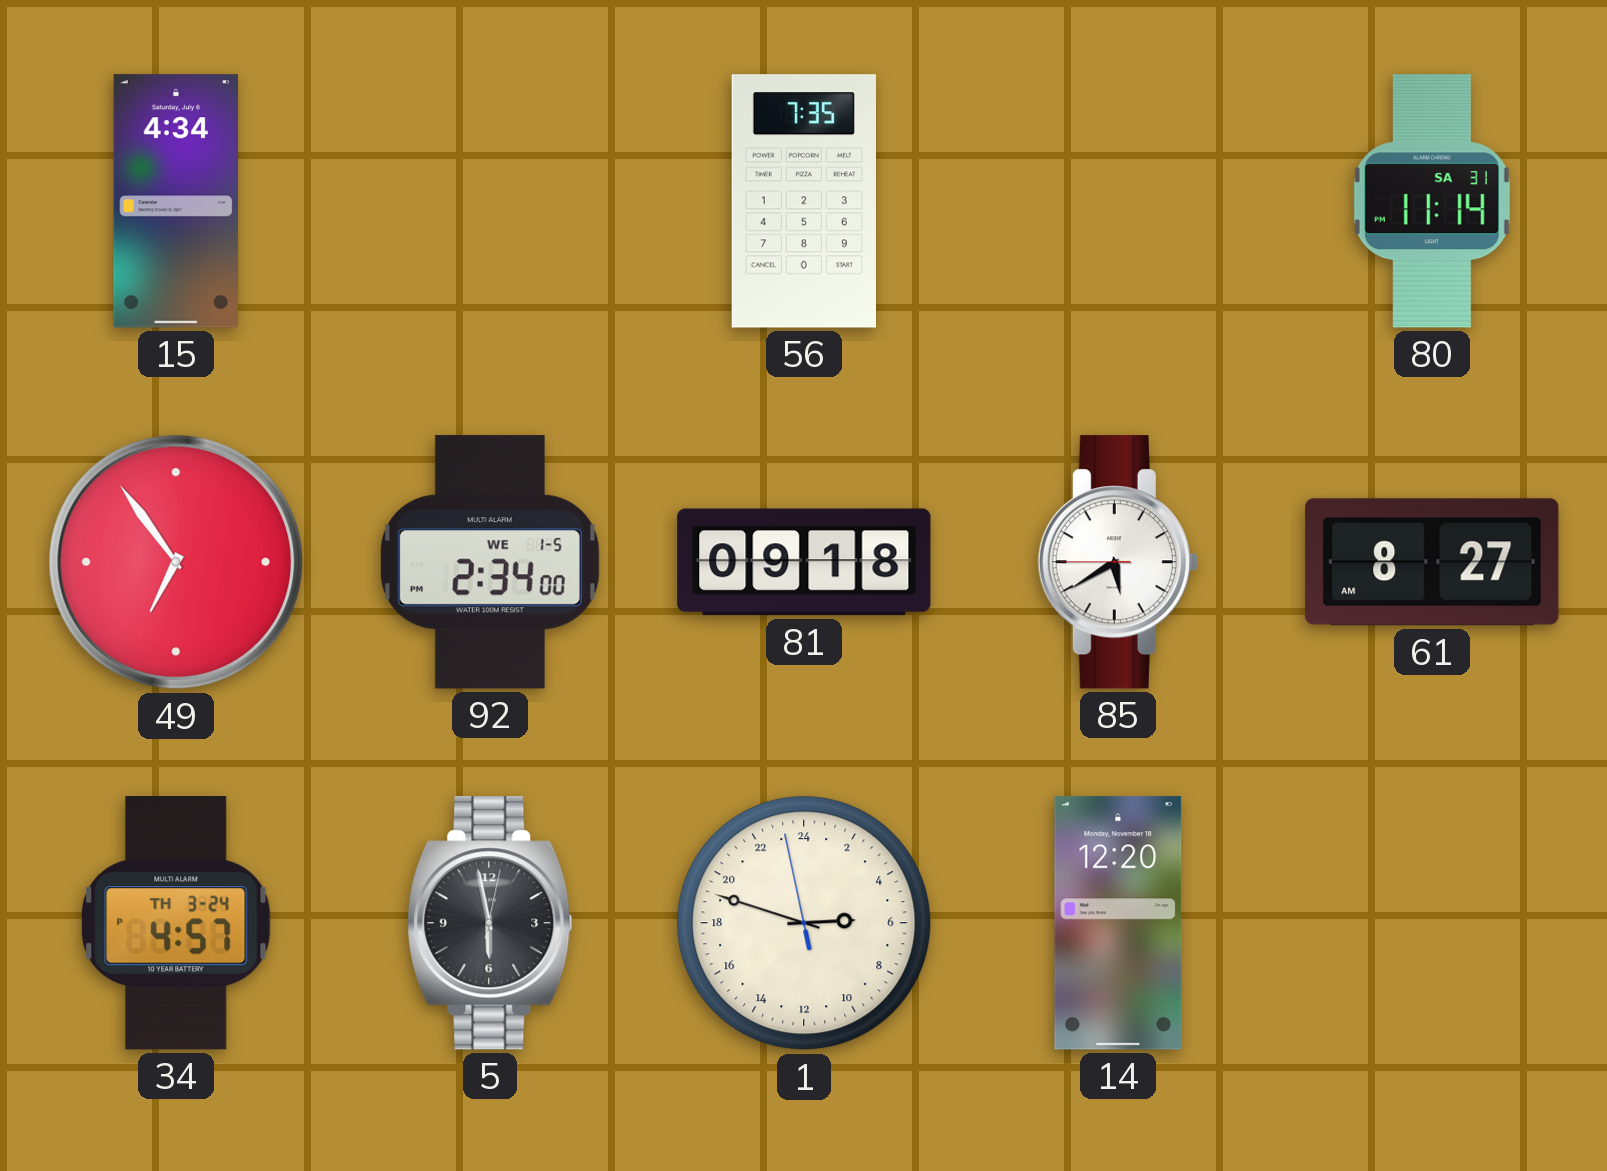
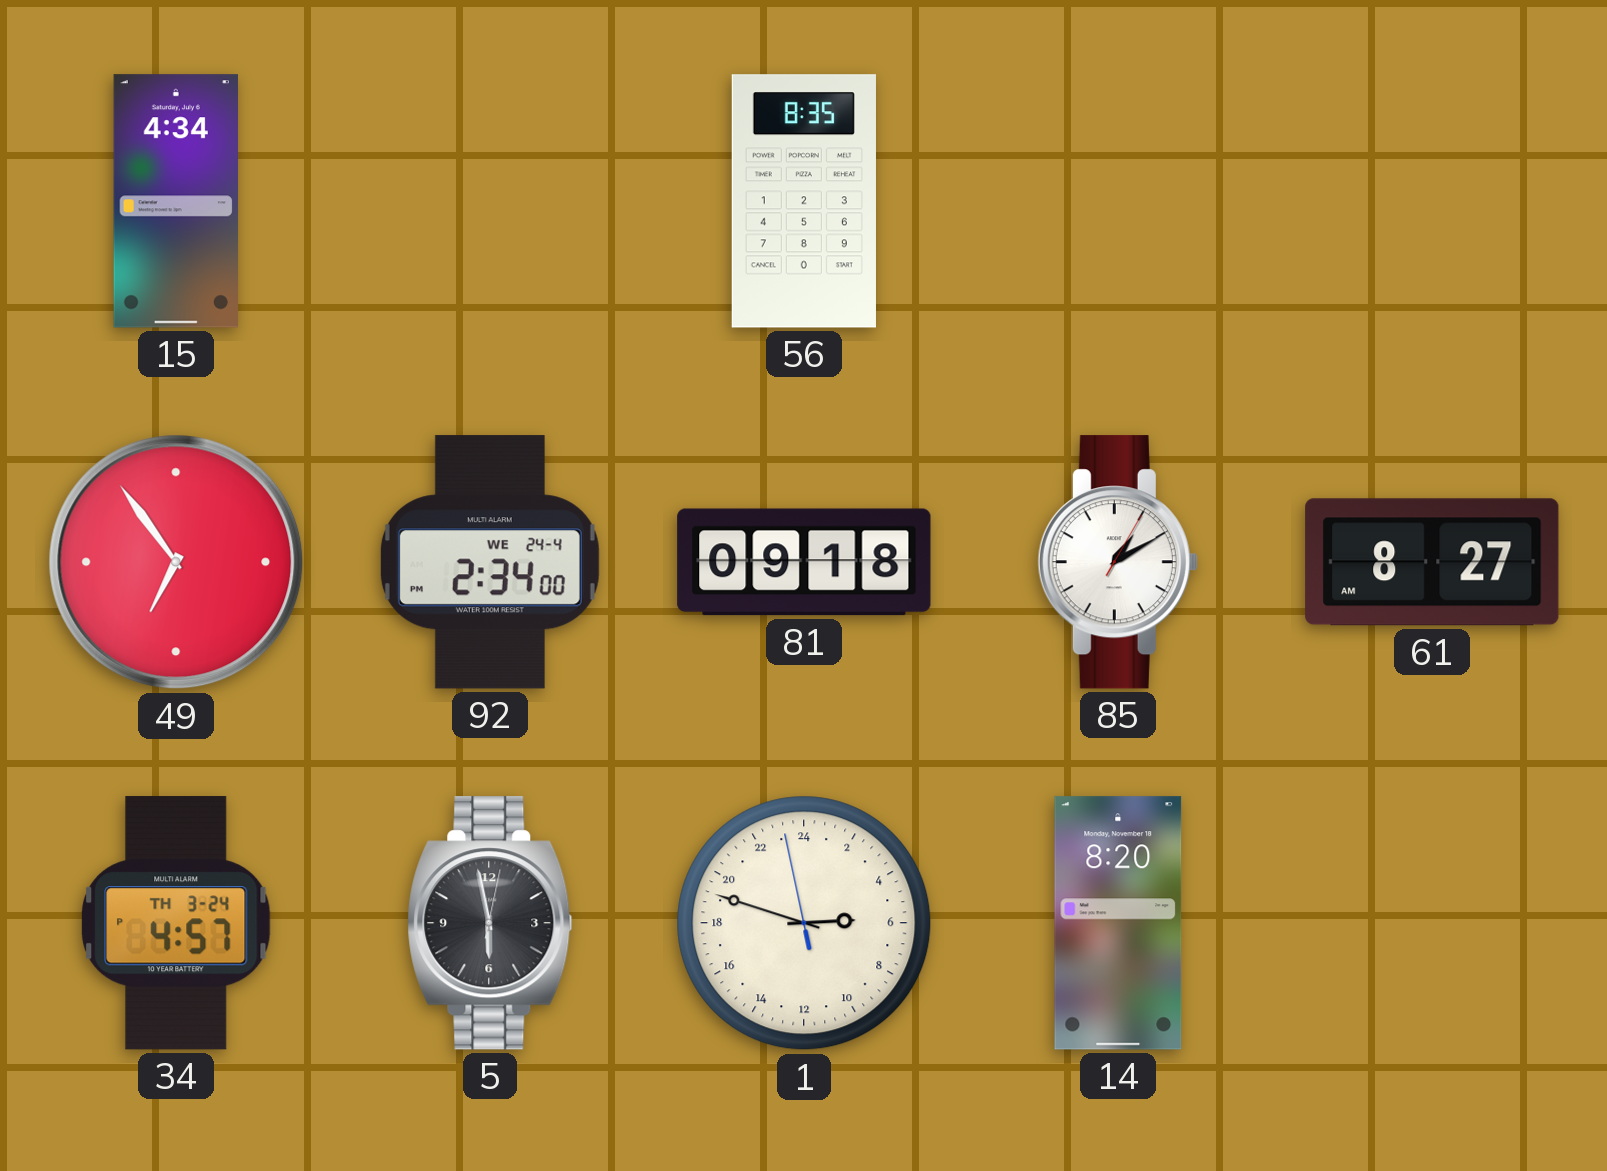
56: 7:35 -> 8:35 (804, 201)
80: 11:14 -> none (1432, 201)
92 date: WE 1-5 -> WE 24-4 (490, 562)
85: 5:39 -> 1:10 (1118, 562)
14: 12:20 -> 8:20 (1118, 923)
